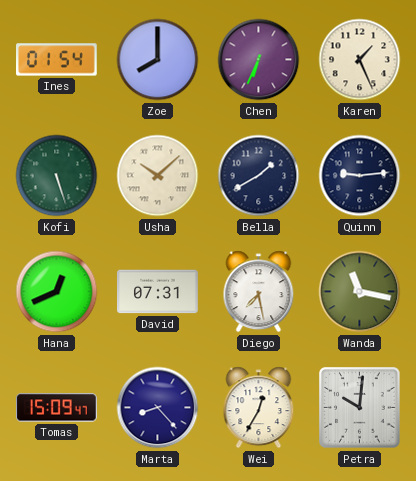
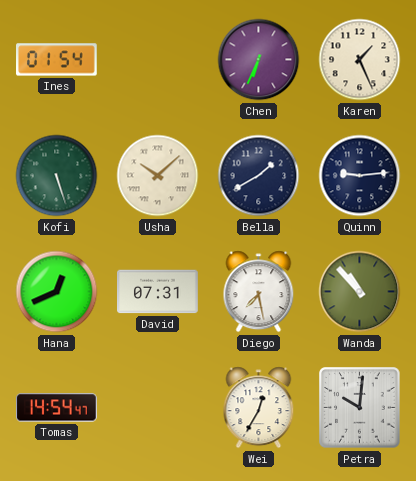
Zoe: 8:00 -> none (158, 60)
Wanda: 11:17 -> 10:53 (360, 292)
Tomas: 15:09 -> 14:54 (57, 408)
Marta: 8:23 -> none (158, 408)
